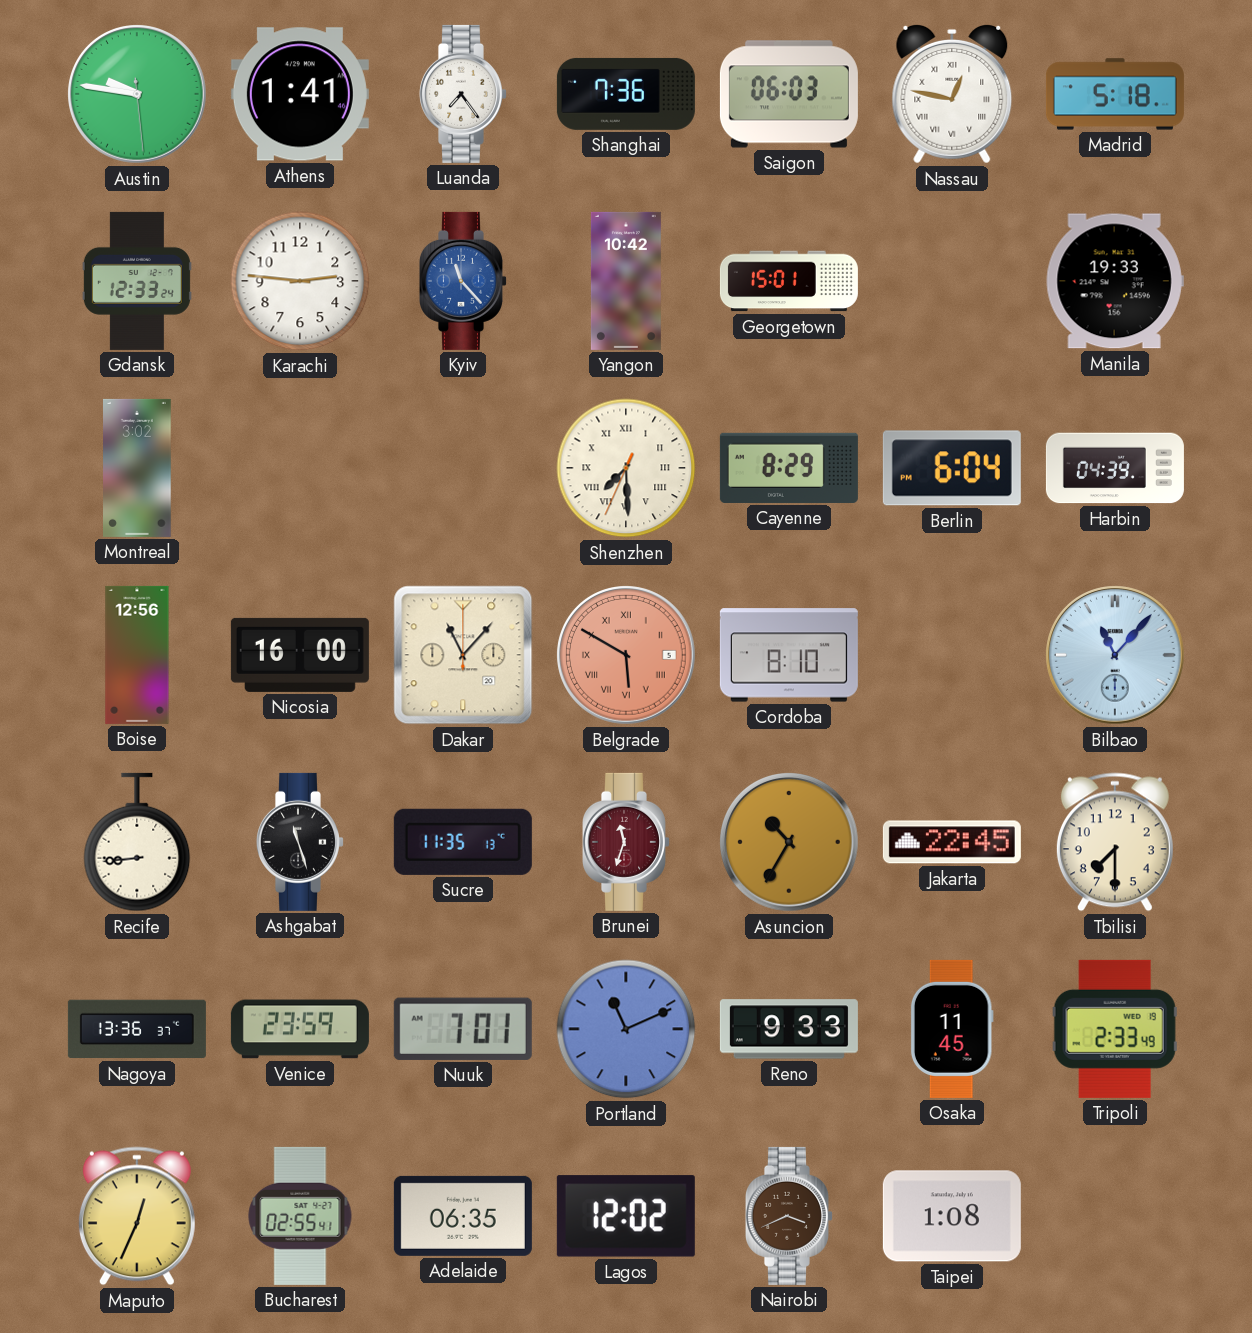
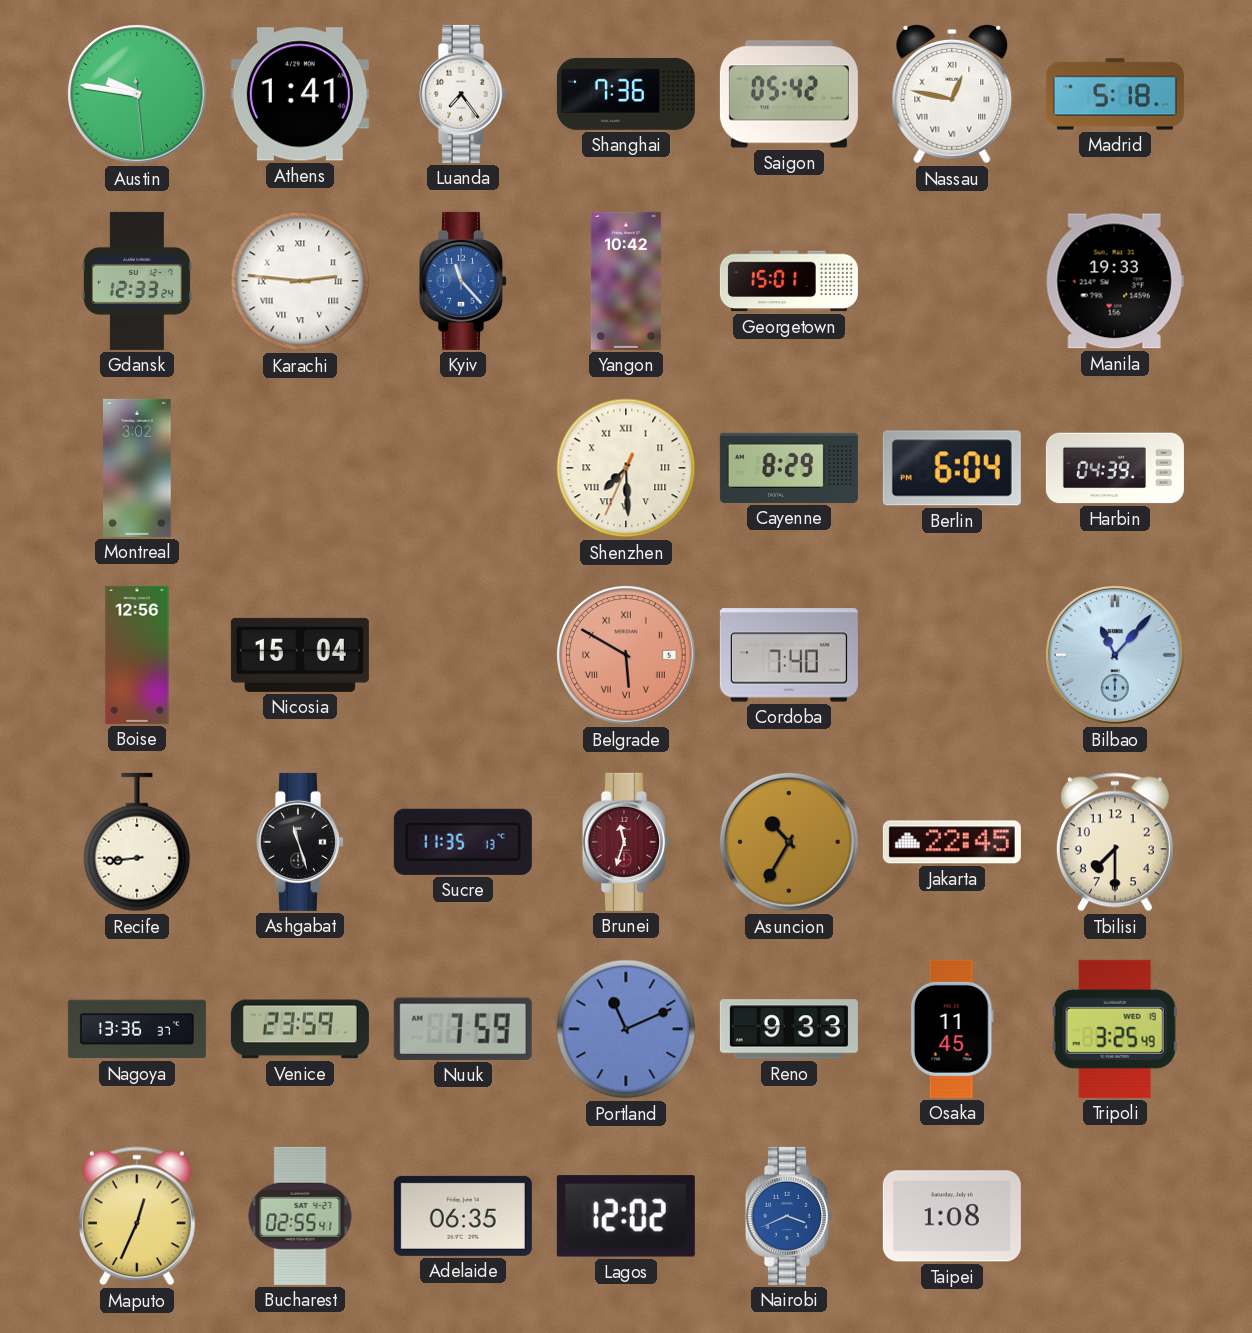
Saigon: 06:03 -> 05:42 (789, 94)
Karachi numerals: Arabic -> Roman (300, 281)
Nicosia: 16:00 -> 15:04 (300, 655)
Dakar: 11:07 -> none (463, 655)
Cordoba: 8:10 -> 7:40 (789, 655)
Nuuk: 7:01 -> 7:59 (463, 1029)
Tripoli: 2:33 -> 3:25 (1115, 1029)
Nairobi dial: brown -> blue (789, 1216)
